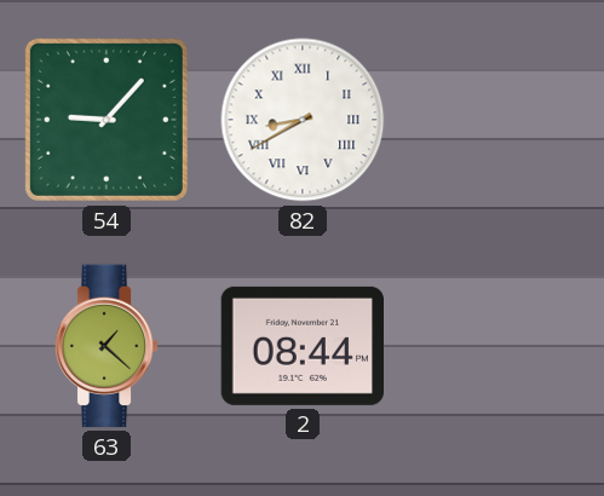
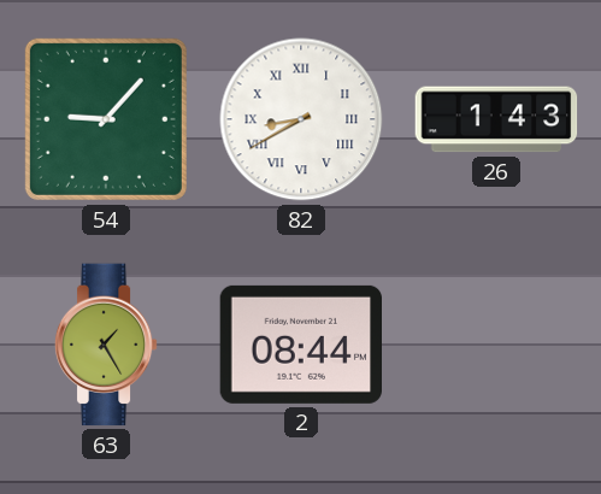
26: none -> 1:43 (496, 119)
63: 1:22 -> 1:25 (106, 345)
